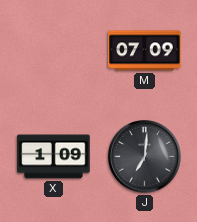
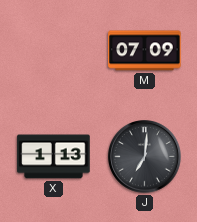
X: 1:09 -> 1:13 (54, 157)
